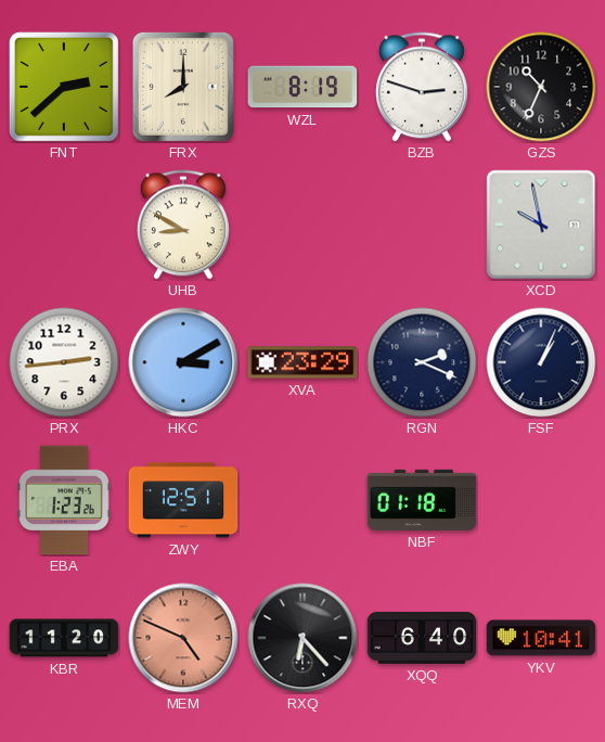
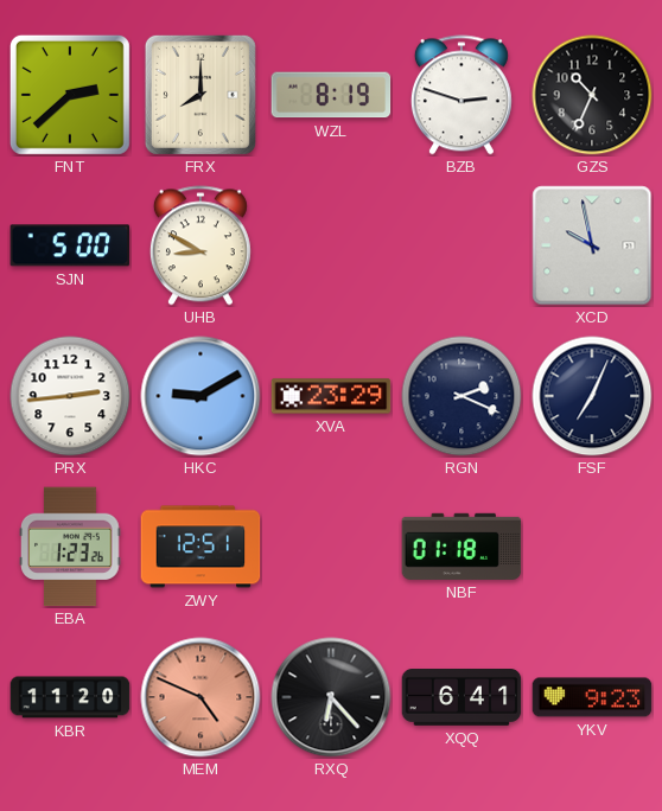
SJN: none -> 5:00 (70, 245)
HKC: 3:10 -> 9:10 (200, 396)
FSF: 1:04 -> 7:04 (592, 396)
XQQ: 6:40 -> 6:41 (462, 698)
YKV: 10:41 -> 9:23 (592, 697)
